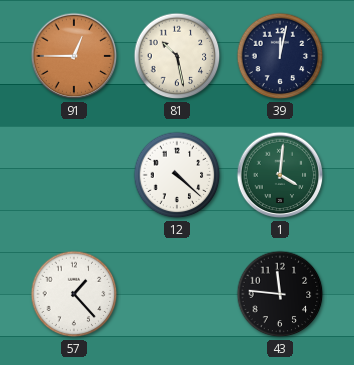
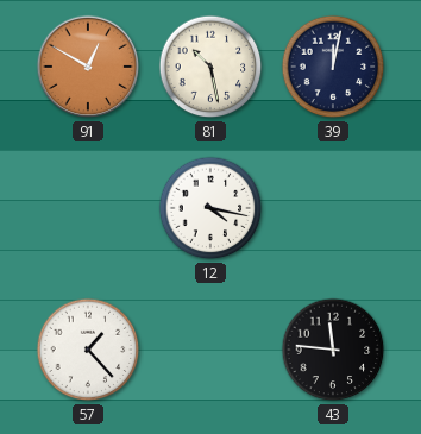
91: 12:45 -> 12:50 (88, 67)
12: 4:22 -> 4:17 (211, 208)
1: 4:01 -> none (280, 175)
